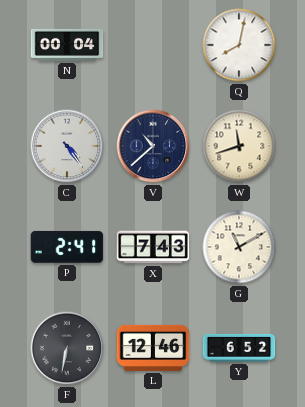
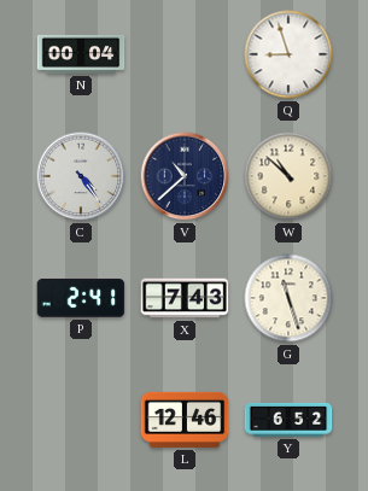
Q: 8:02 -> 8:57 (288, 54)
W: 11:42 -> 10:52 (288, 176)
G: 11:10 -> 11:27 (288, 298)
F: 6:32 -> none (67, 348)
